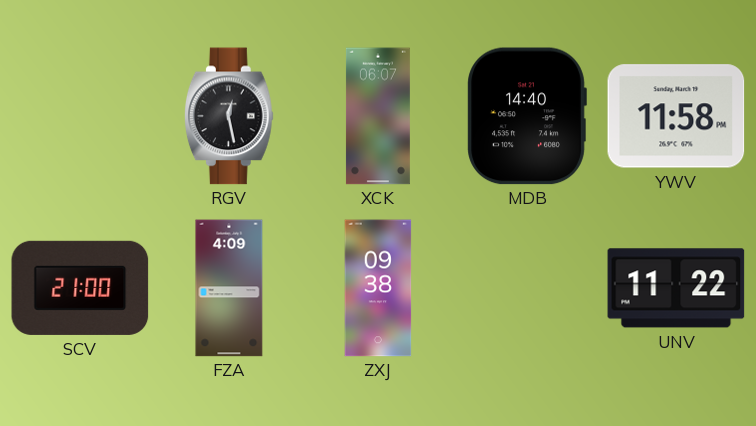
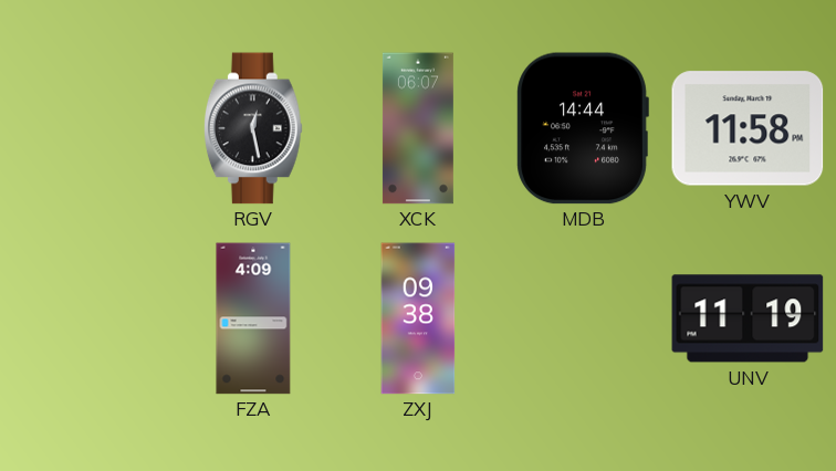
MDB: 14:40 -> 14:44 (583, 128)
SCV: 21:00 -> none (80, 288)
UNV: 11:22 -> 11:19 (748, 318)
